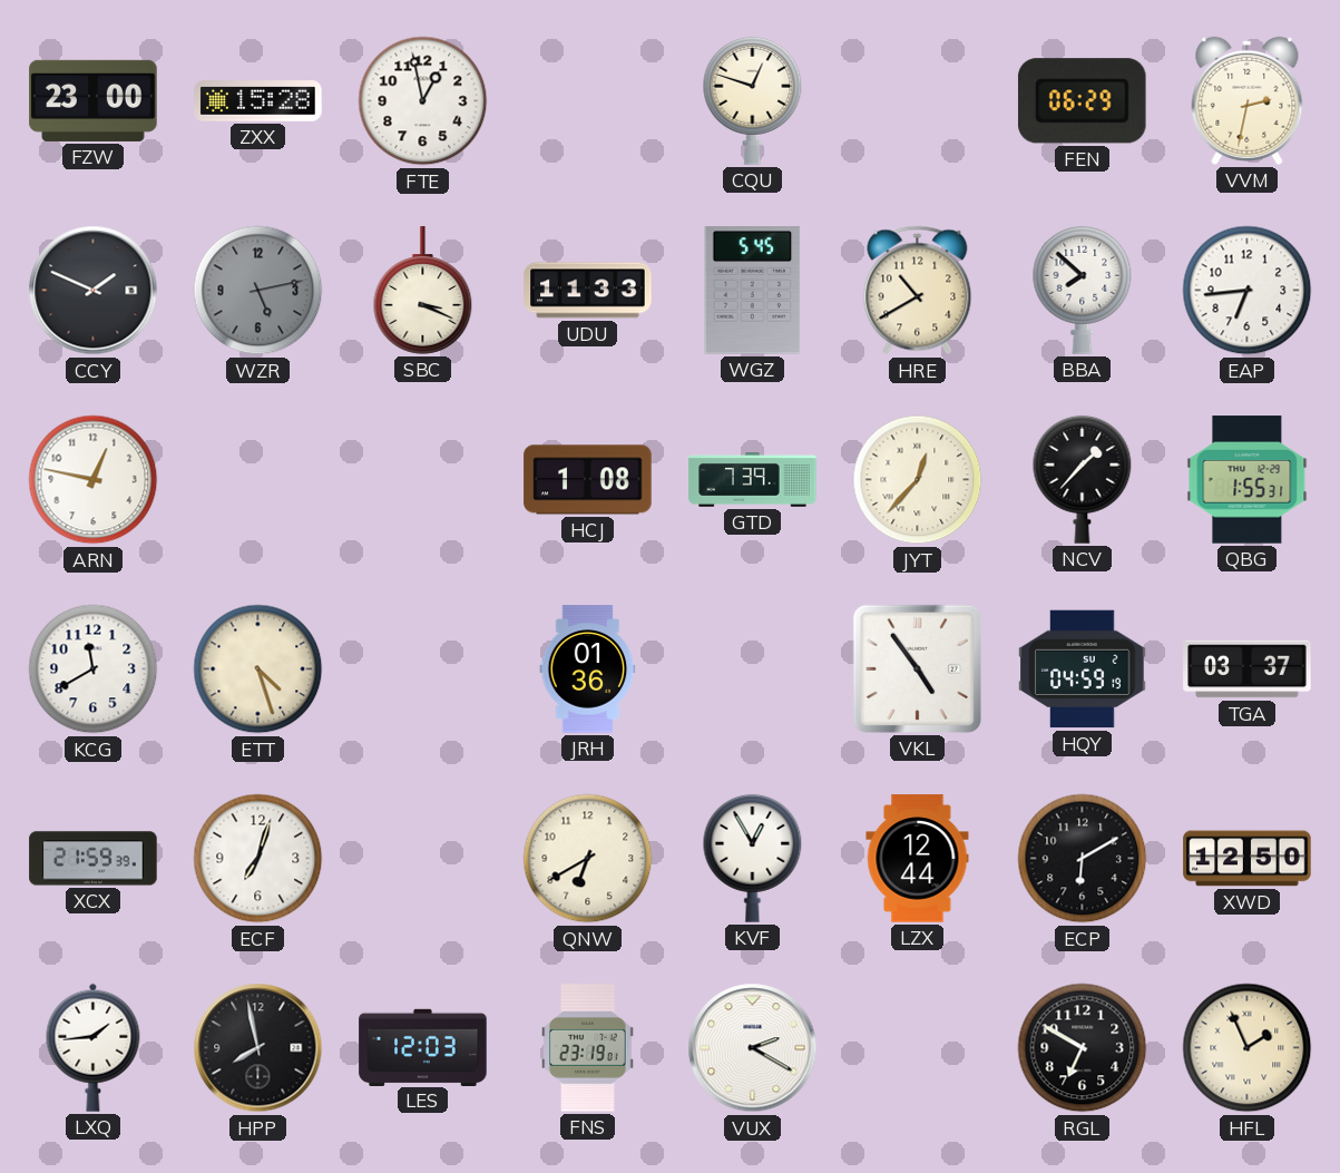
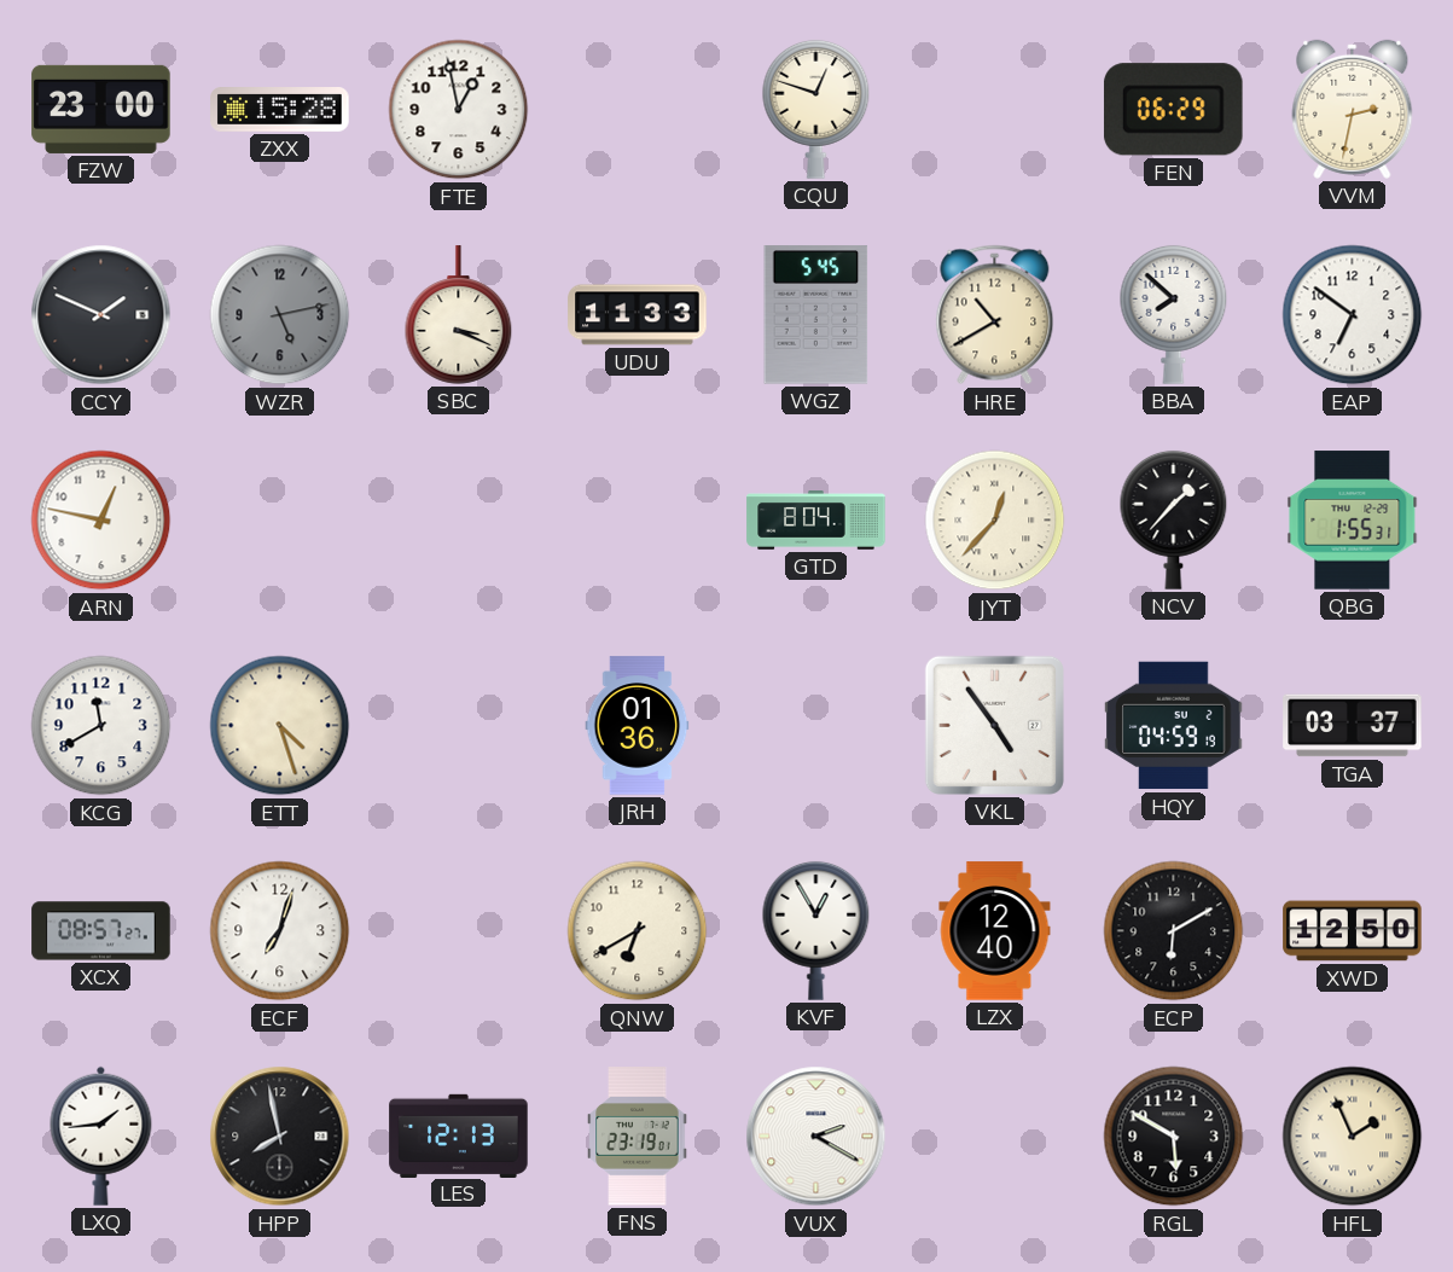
EAP: 6:44 -> 6:51 (1353, 315)
HCJ: 1:08 -> none (588, 480)
GTD: 7:39 -> 8:04 (816, 521)
XCX: 21:59 -> 08:57 (101, 931)
LZX: 12:44 -> 12:40 (995, 931)
LES: 12:03 -> 12:13 (459, 1135)
RGL: 6:50 -> 5:50 (1174, 1137)
